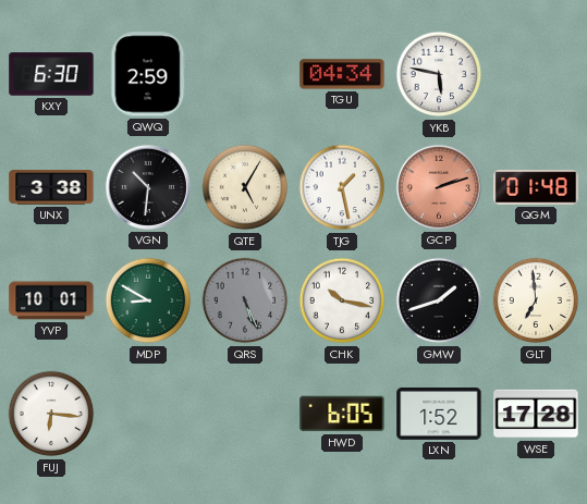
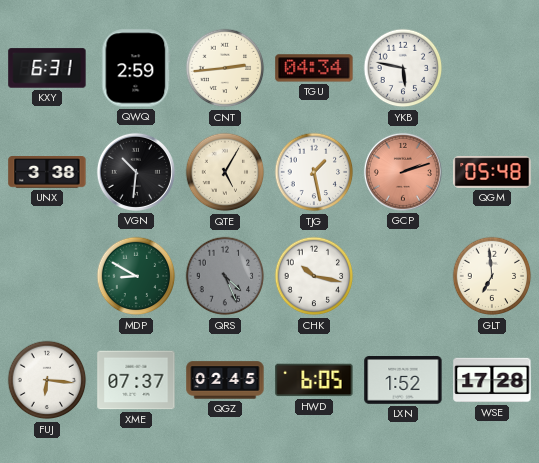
KXY: 6:30 -> 6:31 (47, 68)
CNT: none -> 2:44 (225, 68)
QGM: 01:48 -> 05:48 (492, 172)
YVP: 10:01 -> none (51, 300)
QRS: 5:26 -> 4:26 (225, 276)
GMW: 1:42 -> none (439, 300)
XME: none -> 07:37 (136, 380)
QGZ: none -> 02:45 (225, 380)
